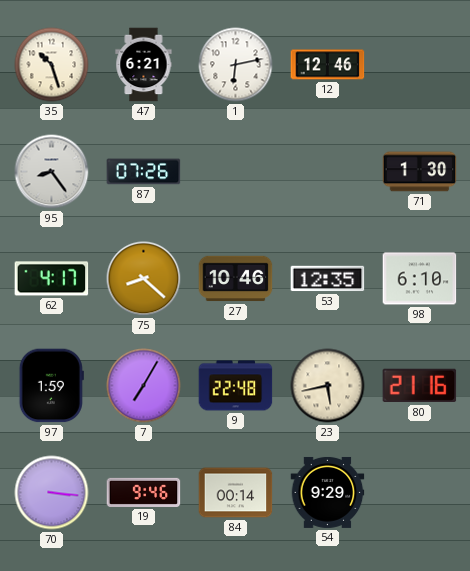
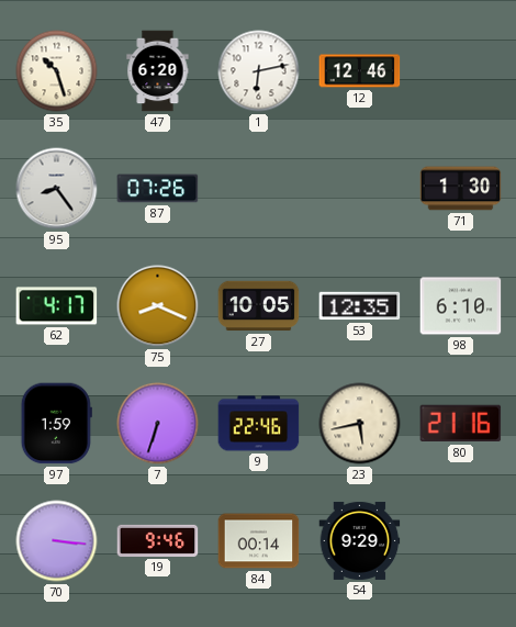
47: 6:21 -> 6:20 (158, 71)
75: 8:22 -> 8:19 (158, 306)
27: 10:46 -> 10:05 (259, 306)
7: 7:05 -> 6:33 (158, 424)
9: 22:48 -> 22:46 (259, 424)
